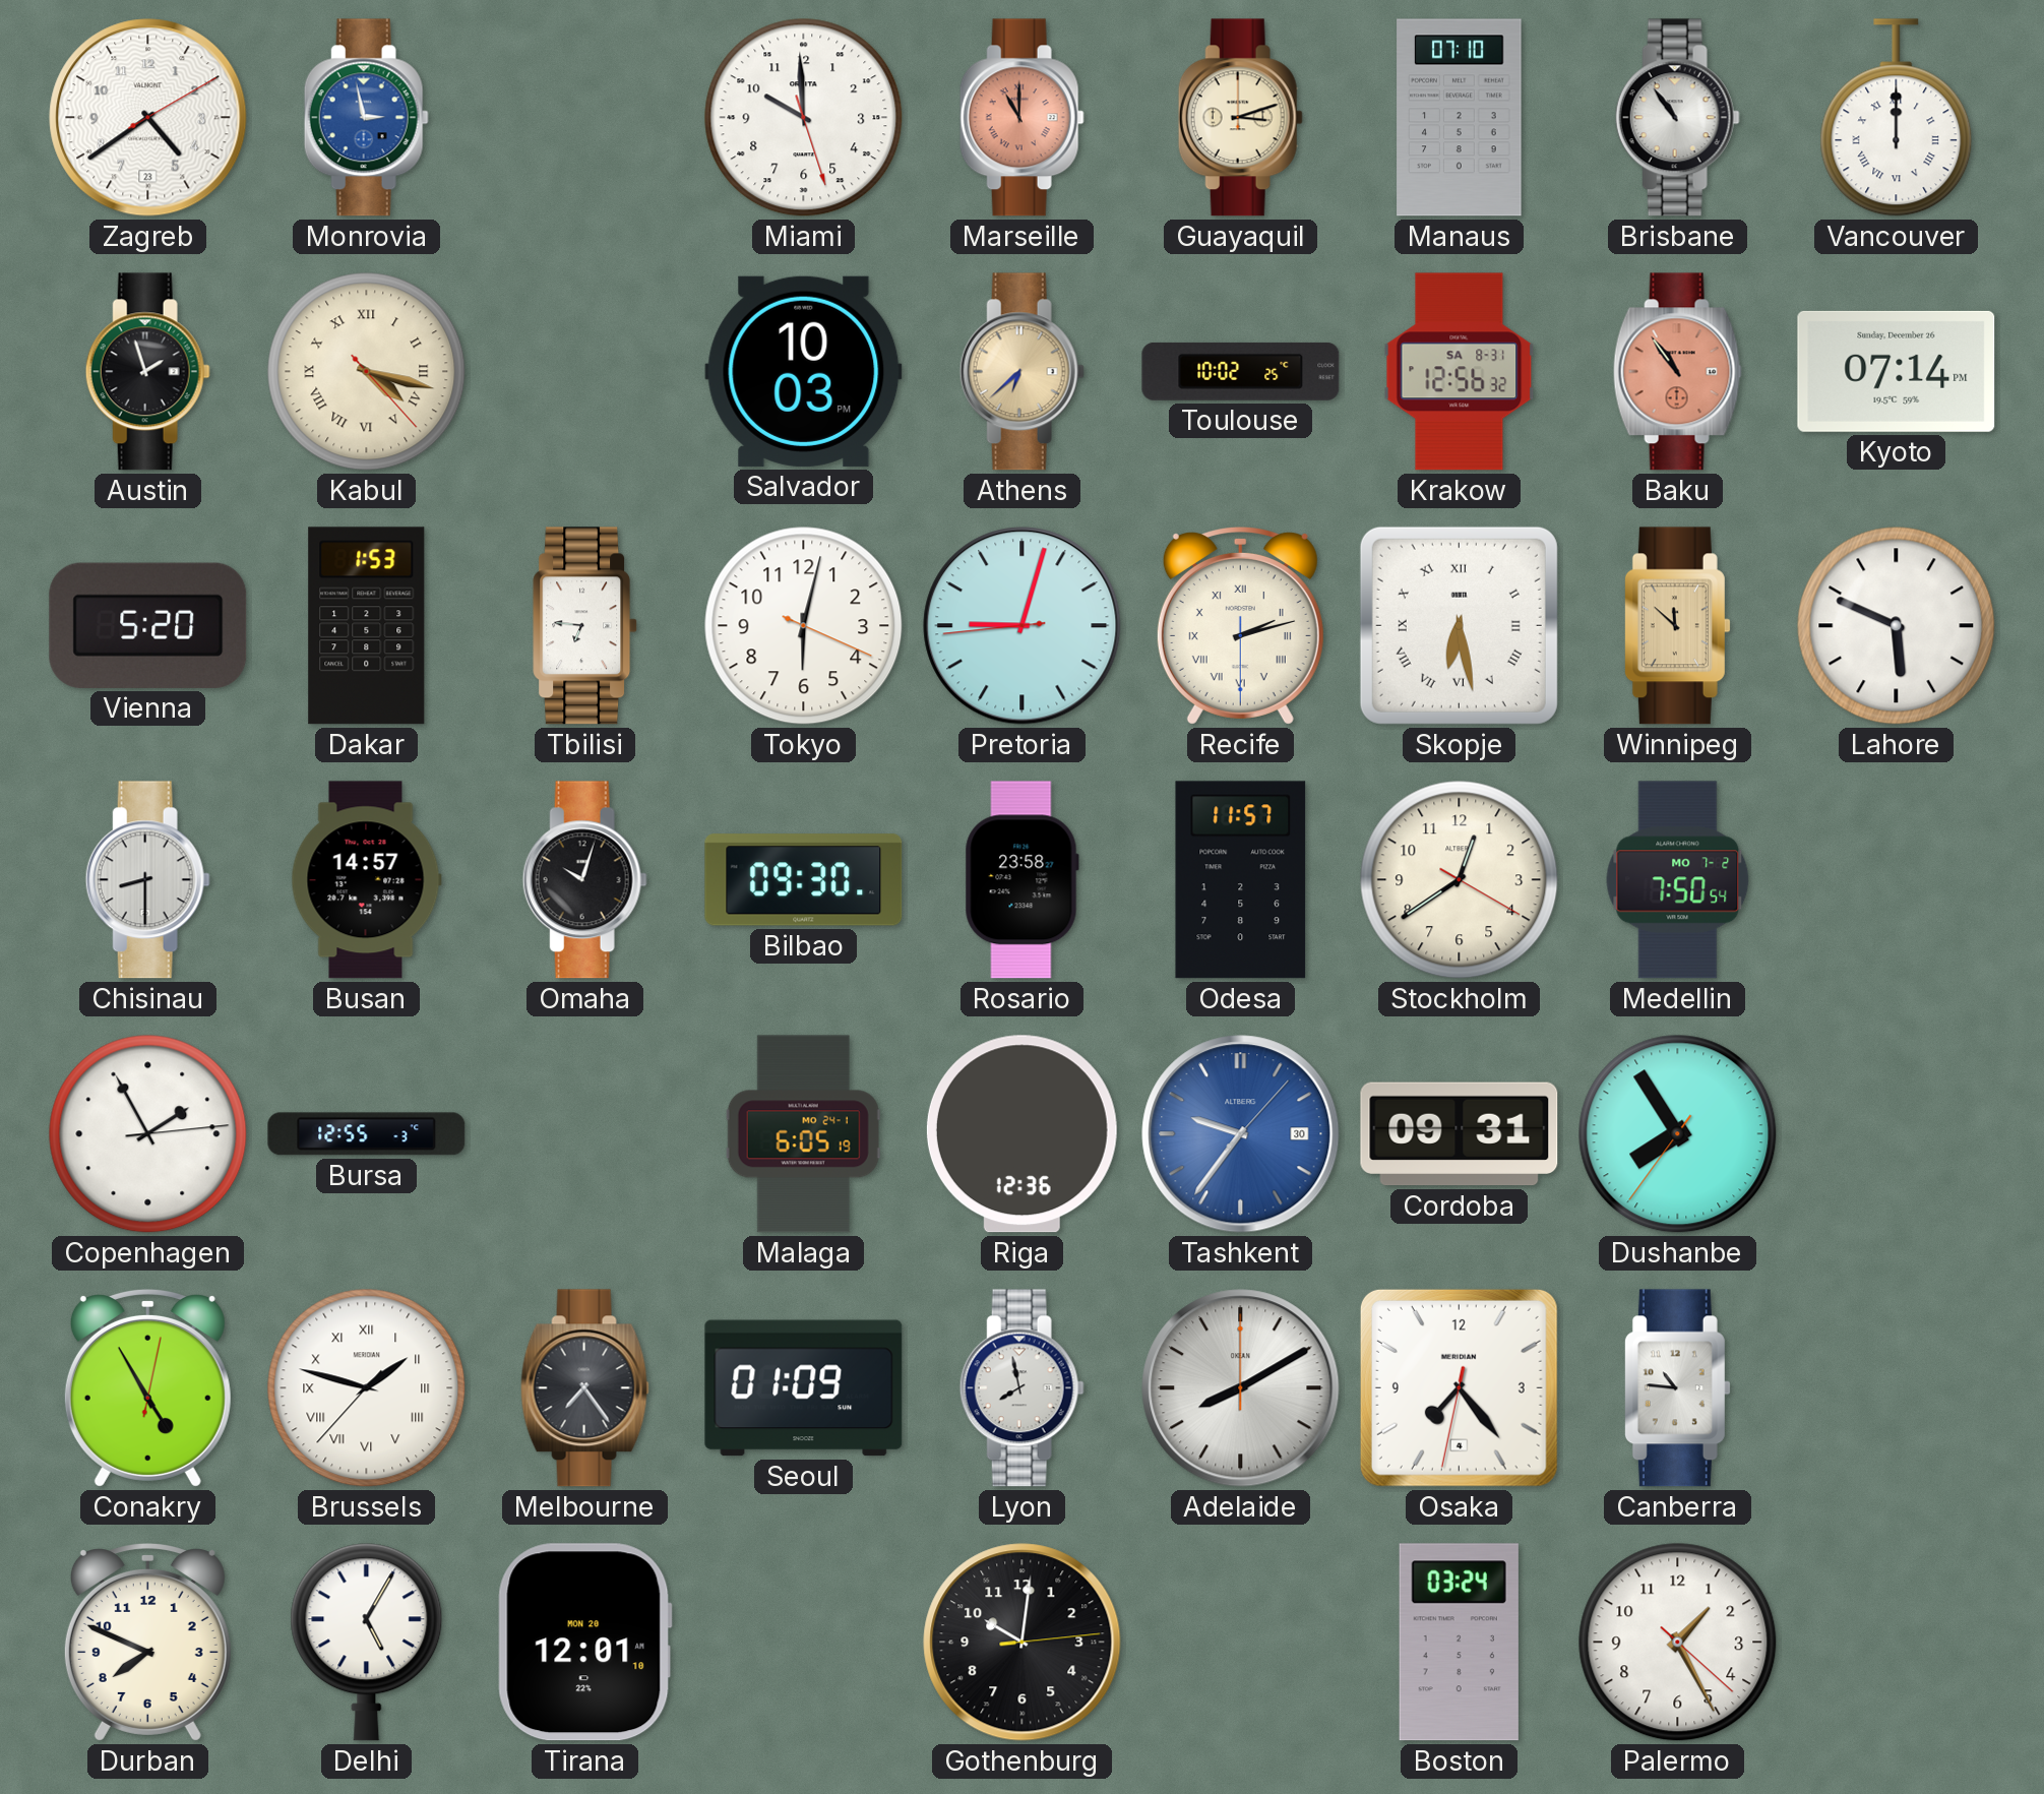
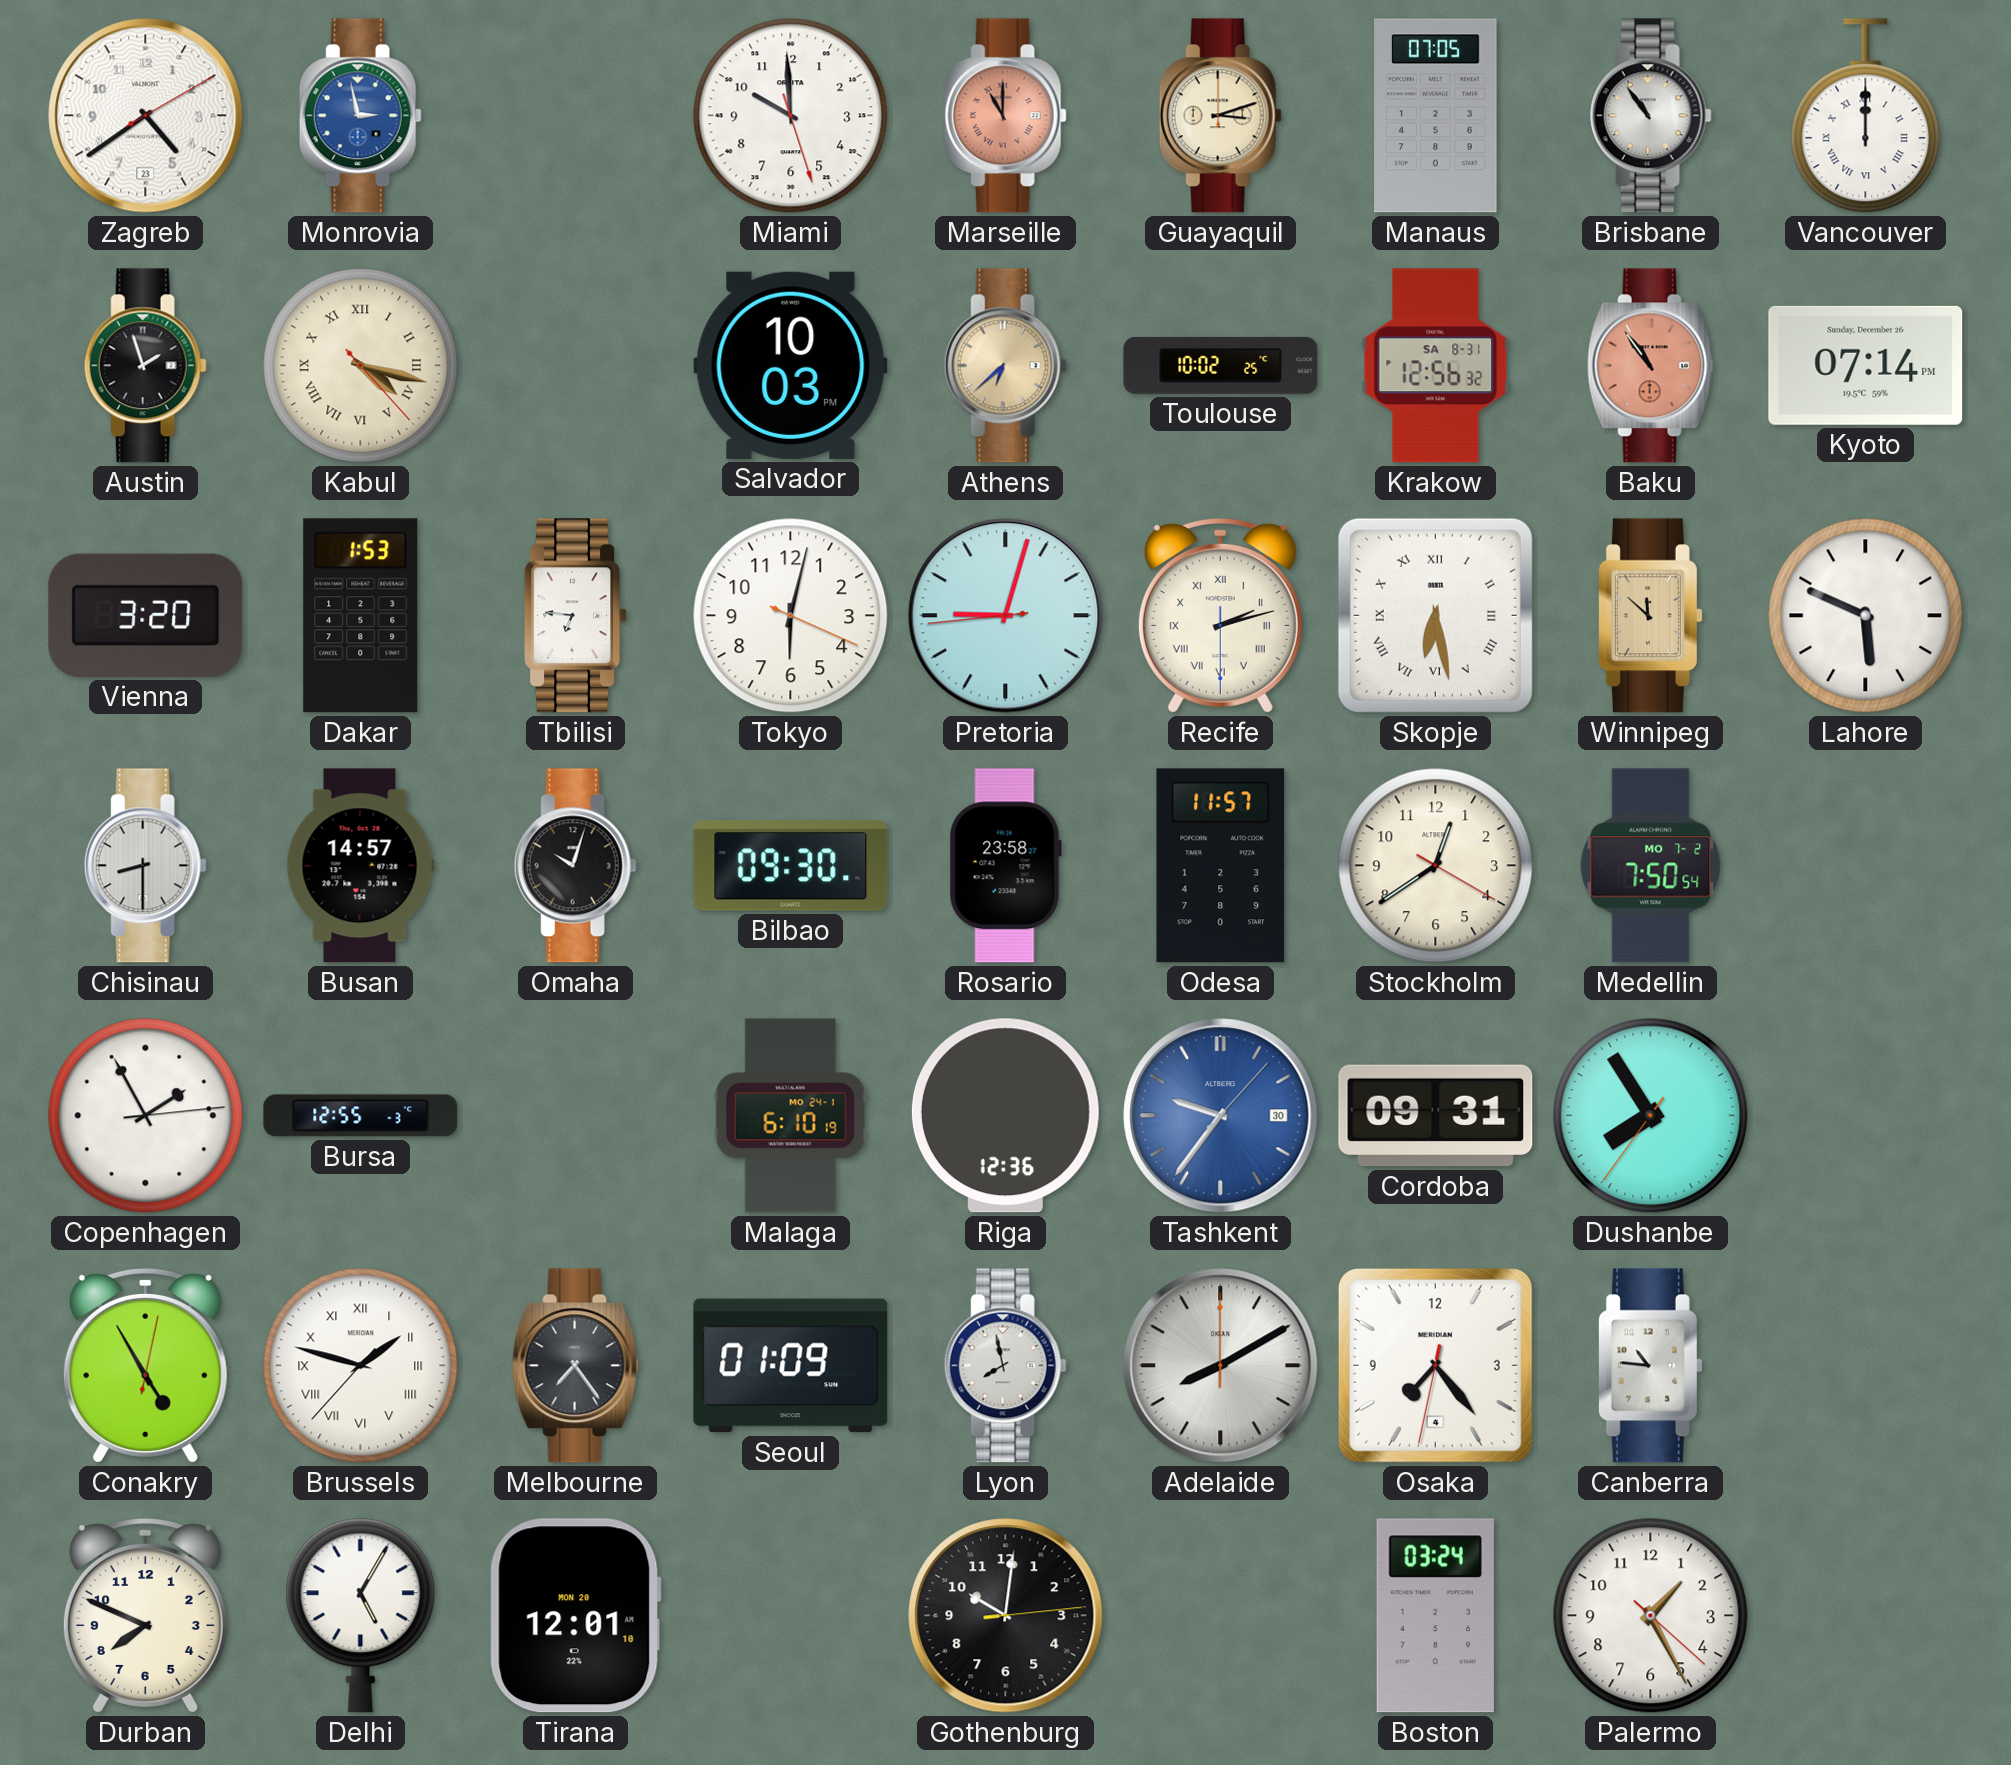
Manaus: 07:10 -> 07:05 (1436, 116)
Vienna: 5:20 -> 3:20 (146, 615)
Malaga: 6:05 -> 6:10 (790, 1116)
